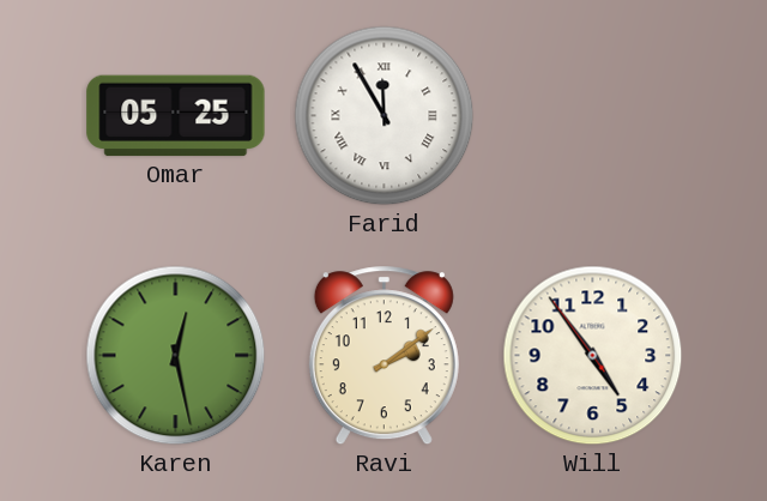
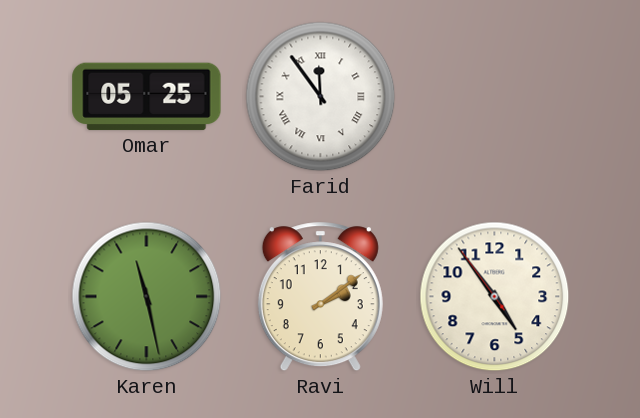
Farid: 11:55 -> 11:54 (321, 97)
Karen: 12:28 -> 11:28 (147, 297)
